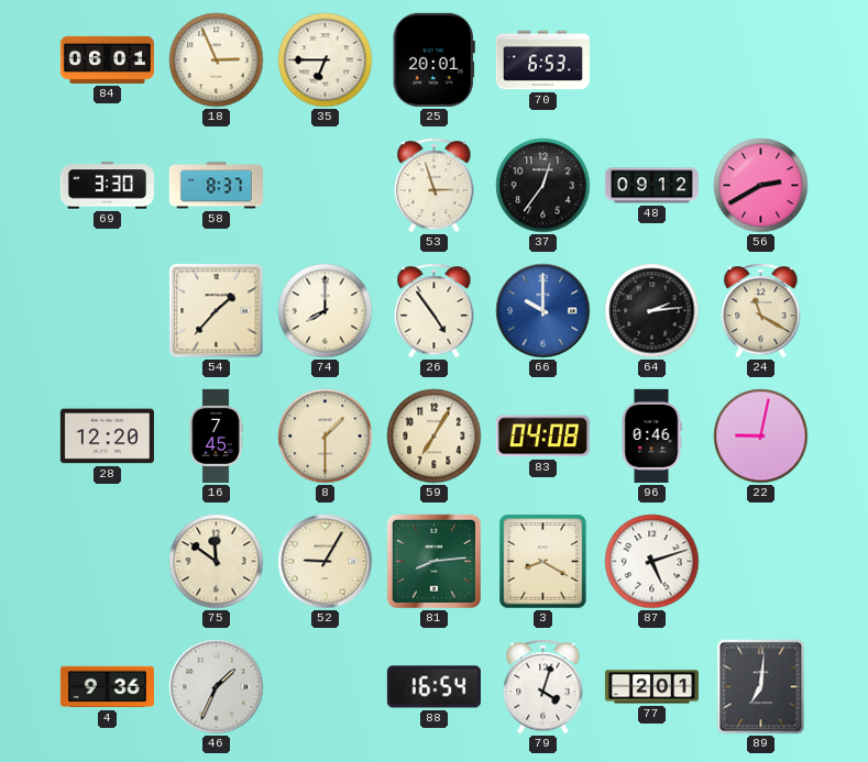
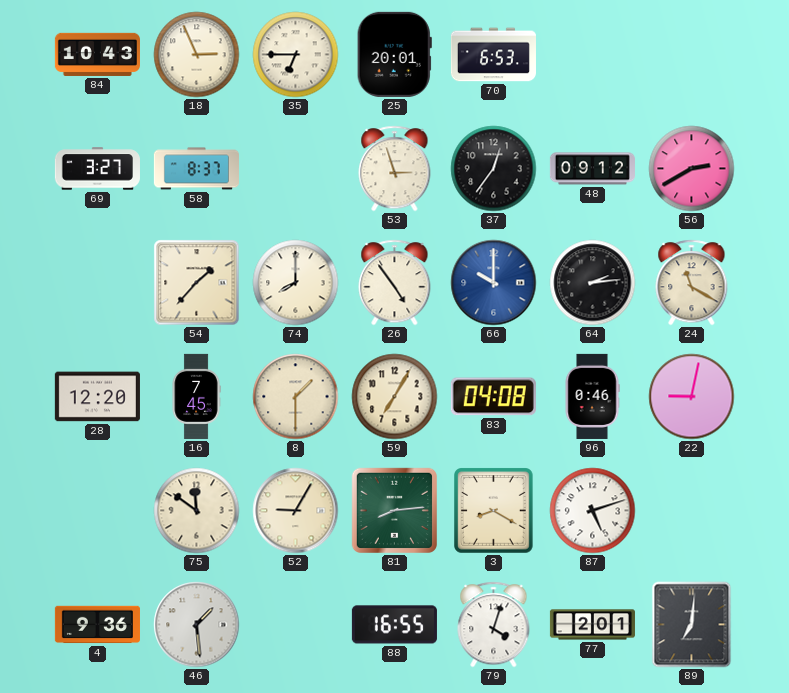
84: 06:01 -> 10:43 (97, 54)
69: 3:30 -> 3:27 (97, 169)
46: 1:34 -> 1:29 (197, 625)
88: 16:54 -> 16:55 (394, 625)
